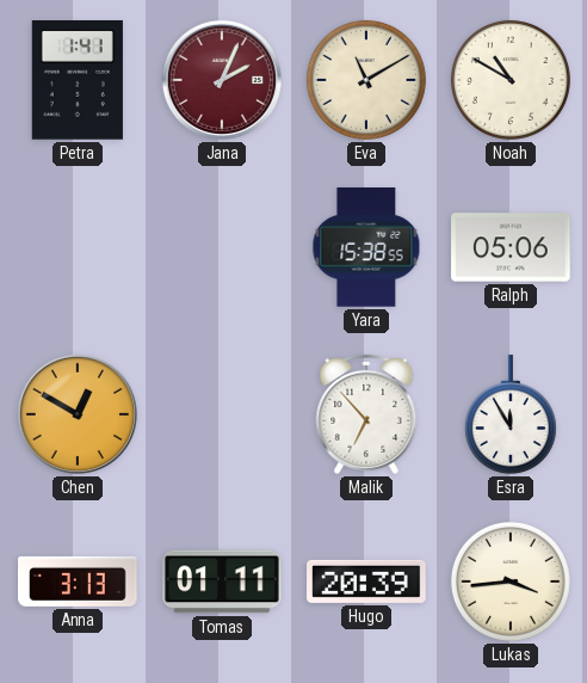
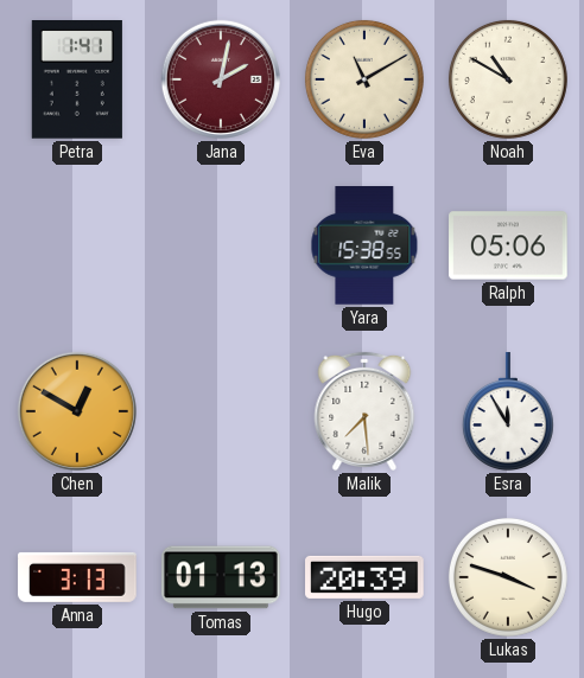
Jana: 2:04 -> 2:02 (221, 79)
Malik: 6:53 -> 7:29 (364, 411)
Tomas: 01:11 -> 01:13 (221, 577)
Lukas: 3:44 -> 3:48 (508, 577)
